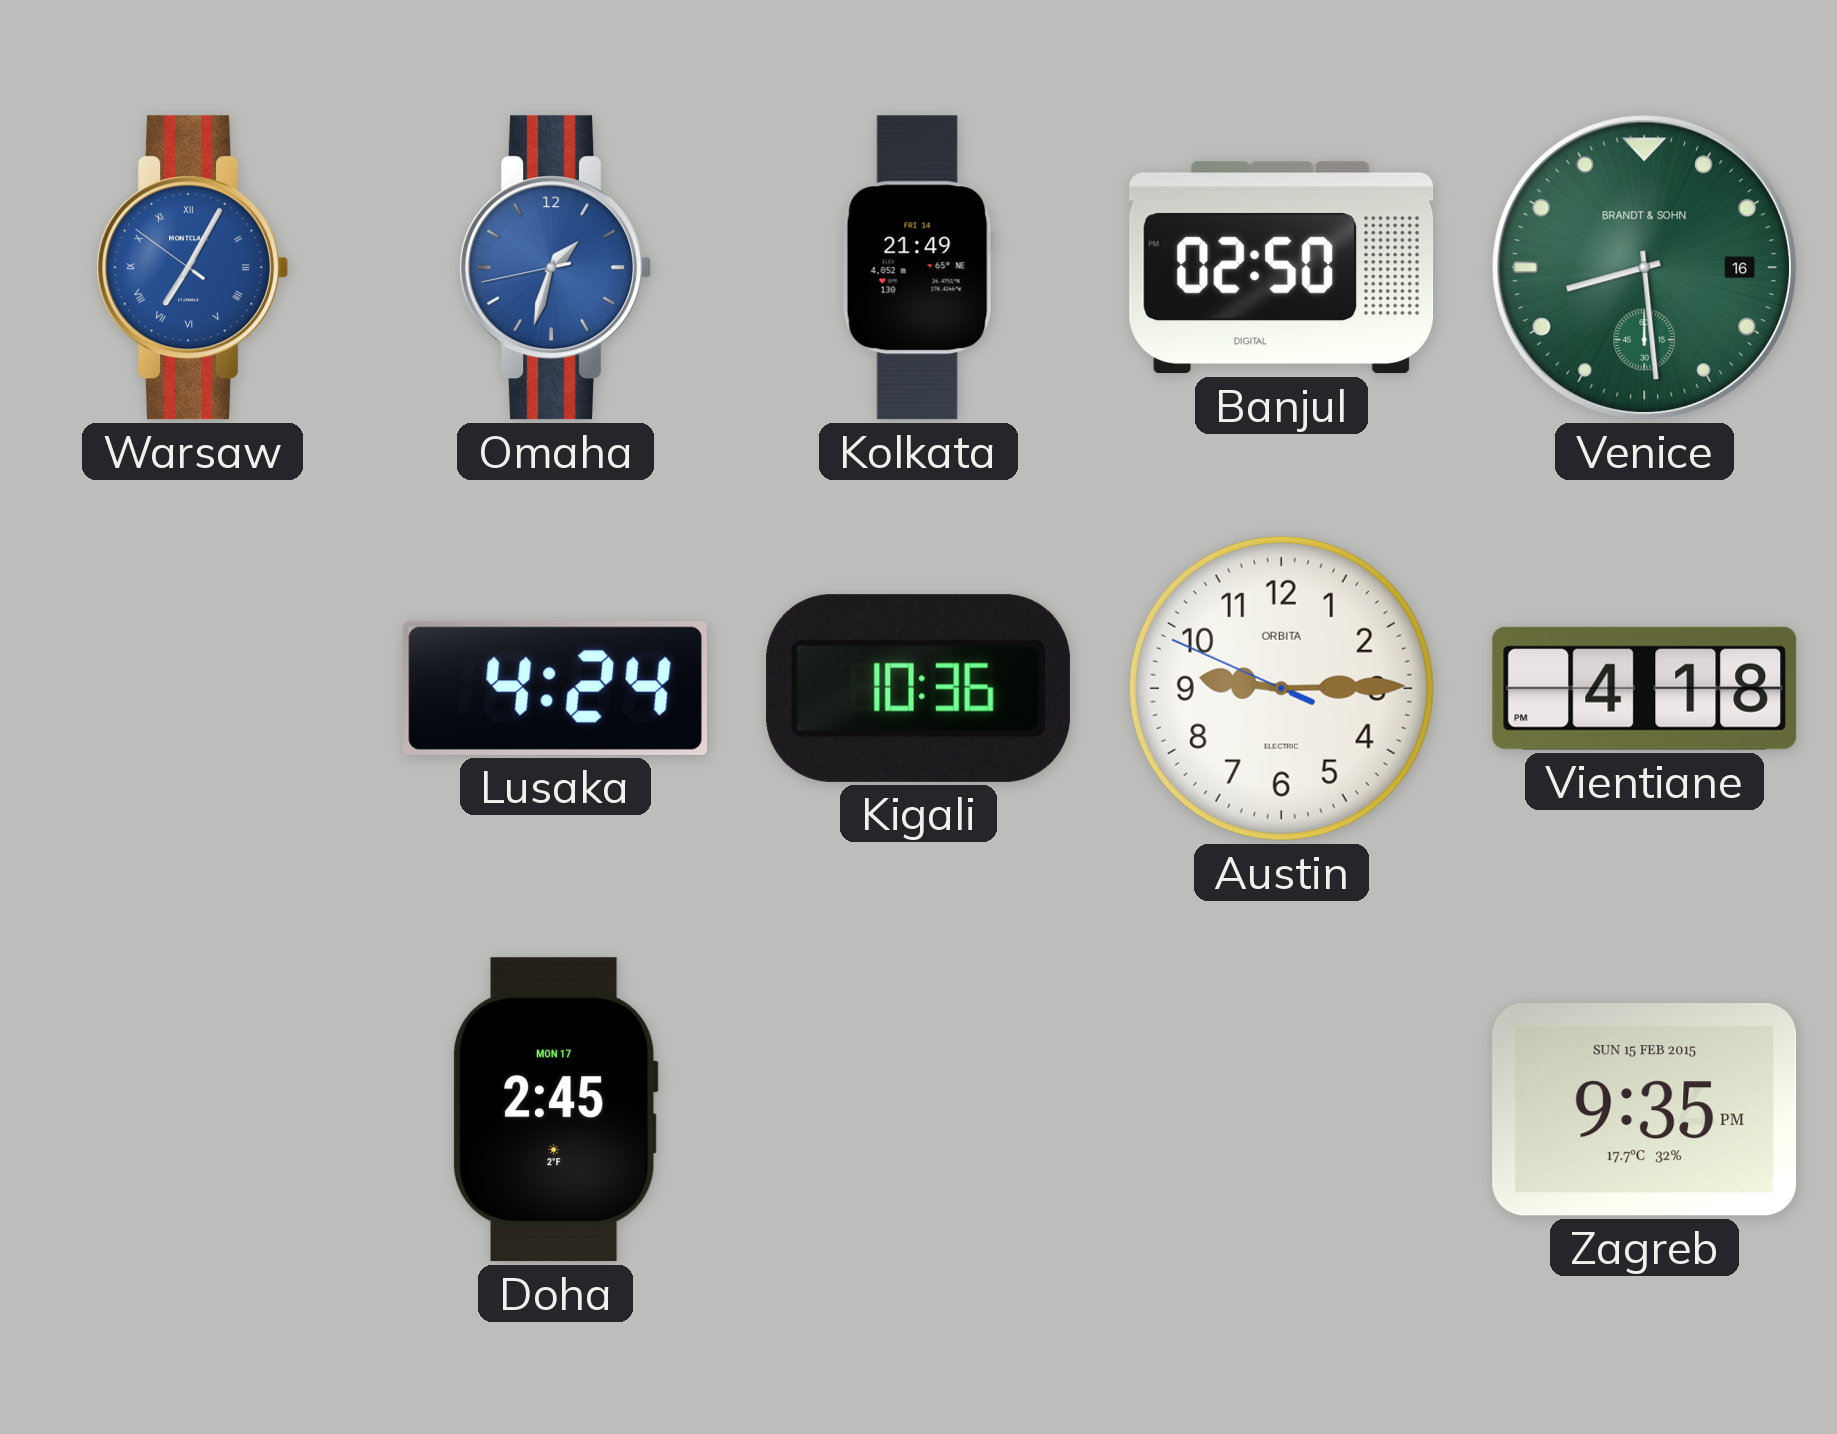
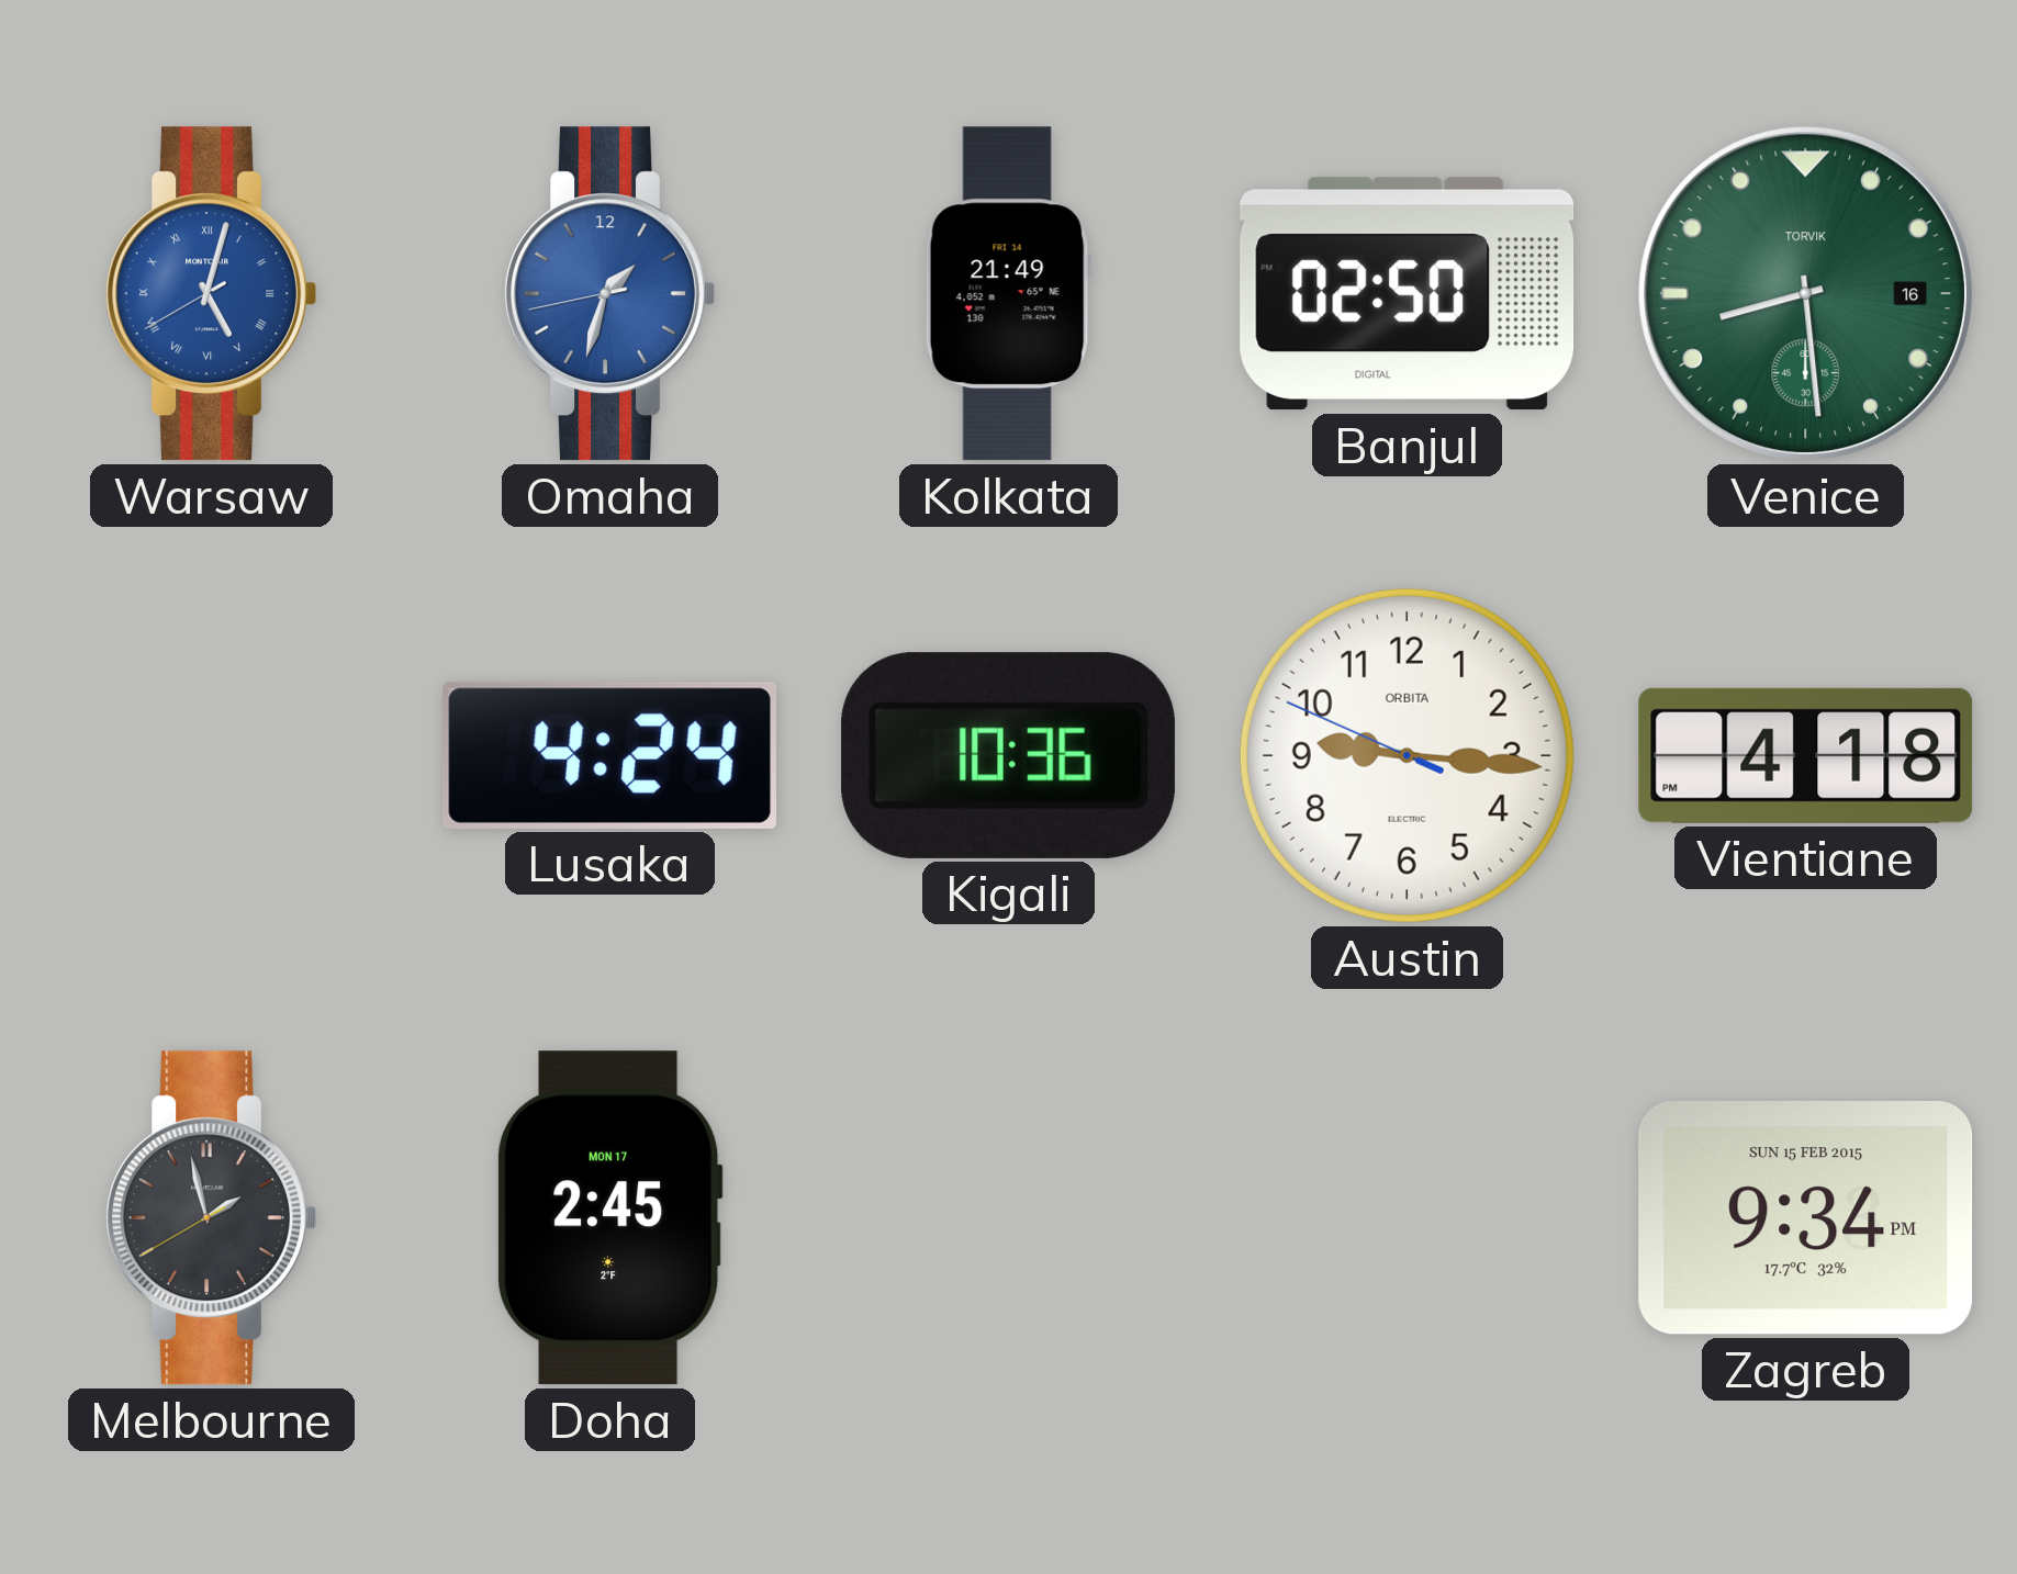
Warsaw: 7:04 -> 5:02 (211, 294)
Venice brand: BRANDT & SOHN -> TORVIK (1805, 293)
Austin: 9:14 -> 9:15 (1407, 755)
Melbourne: none -> 1:57 (211, 1218)
Zagreb: 9:35 -> 9:34 (1806, 1217)
